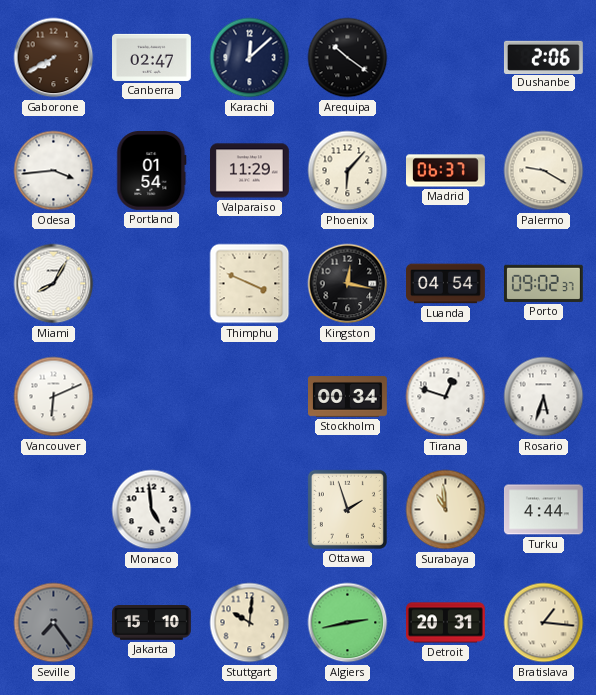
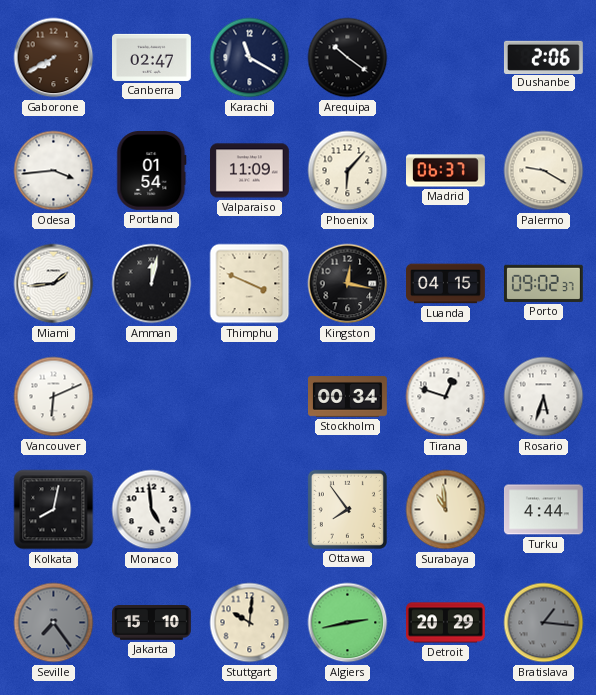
Karachi: 12:08 -> 11:20 (250, 58)
Valparaiso: 11:29 -> 11:09 (250, 171)
Miami: 8:05 -> 1:44 (54, 284)
Amman: none -> 12:02 (152, 284)
Luanda: 04:54 -> 04:15 (446, 284)
Kolkata: none -> 8:02 (54, 510)
Ottawa: 1:57 -> 7:54 (347, 509)
Detroit: 20:31 -> 20:29 (446, 623)
Bratislava dial: cream -> grey (544, 623)
